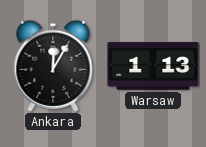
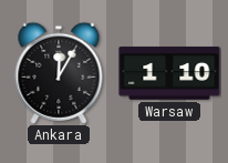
Warsaw: 1:13 -> 1:10 (169, 73)
